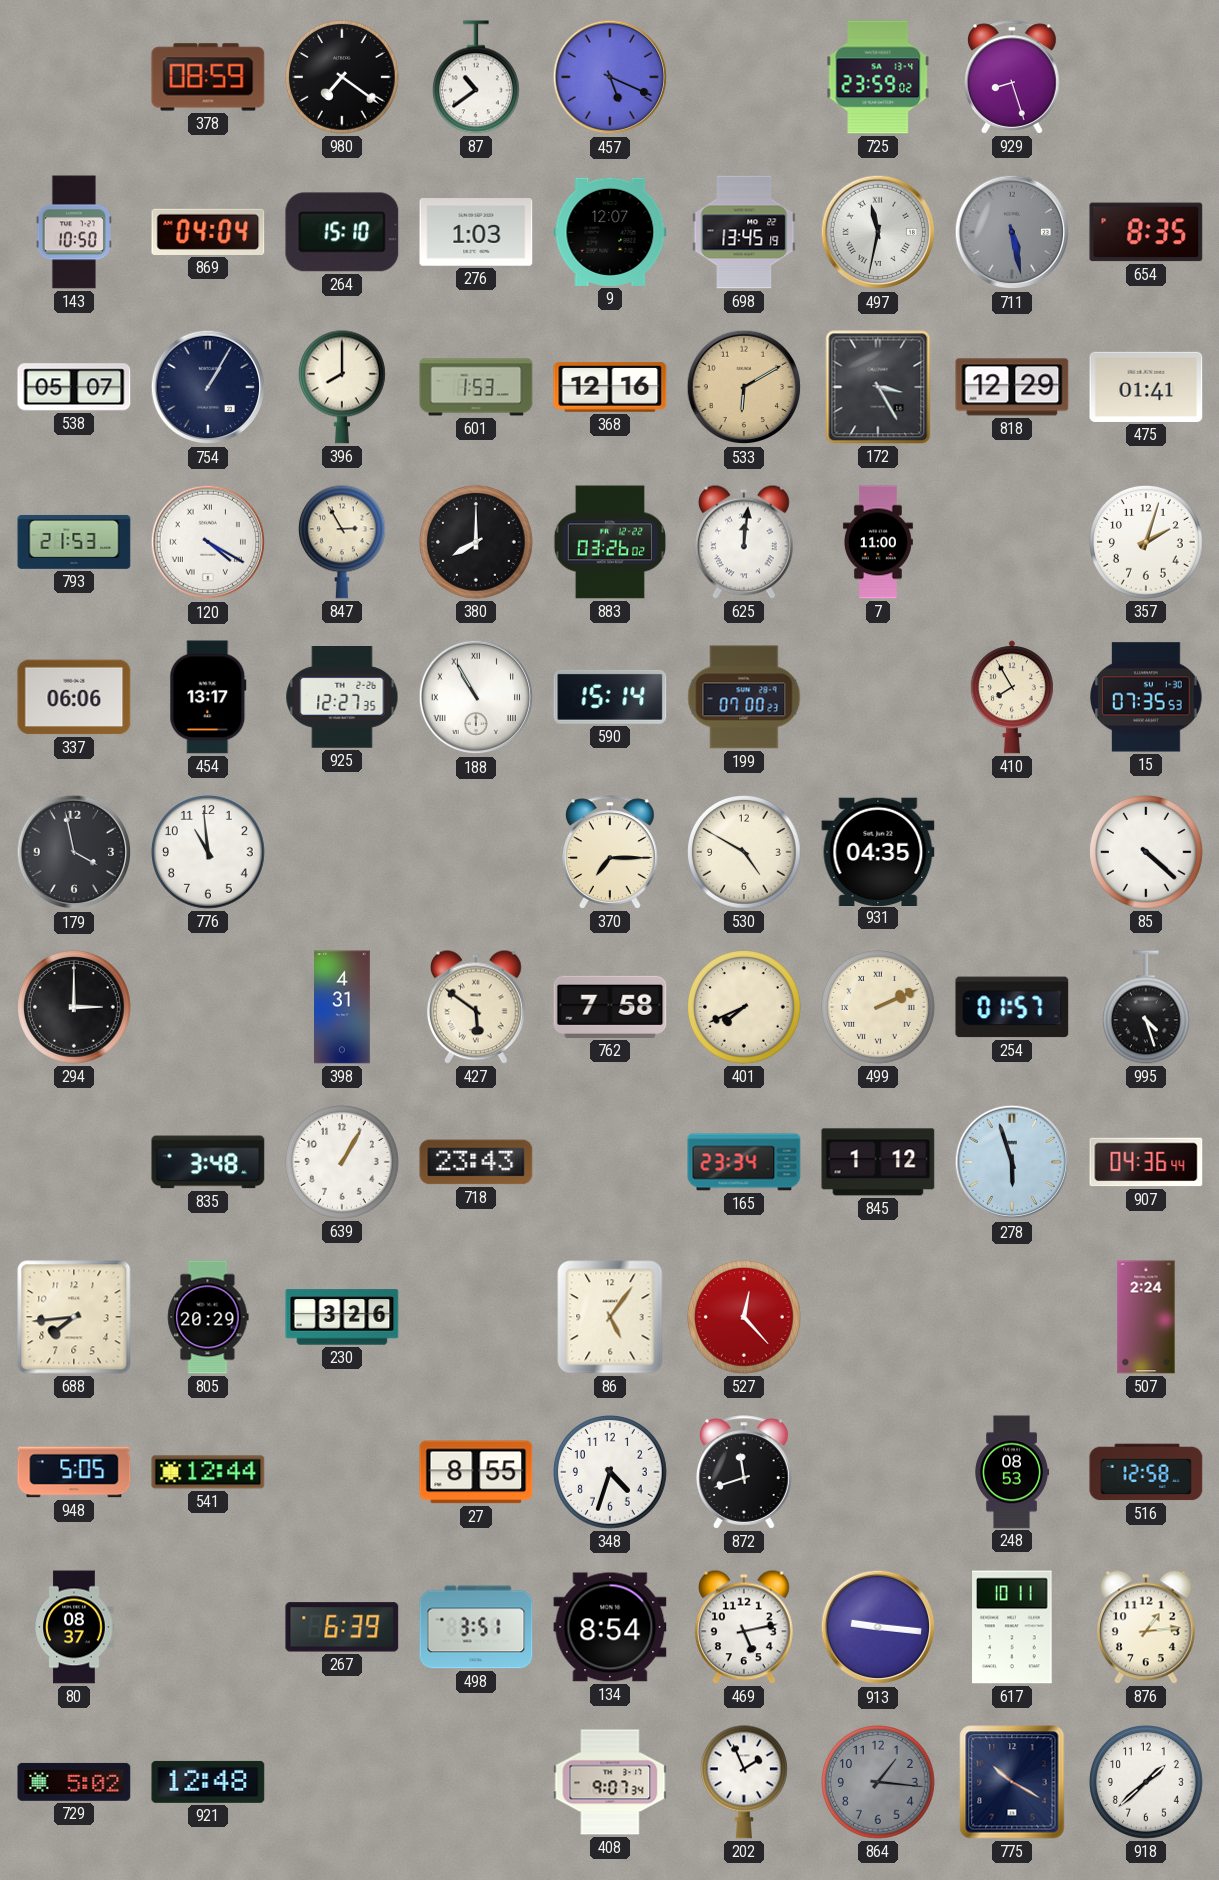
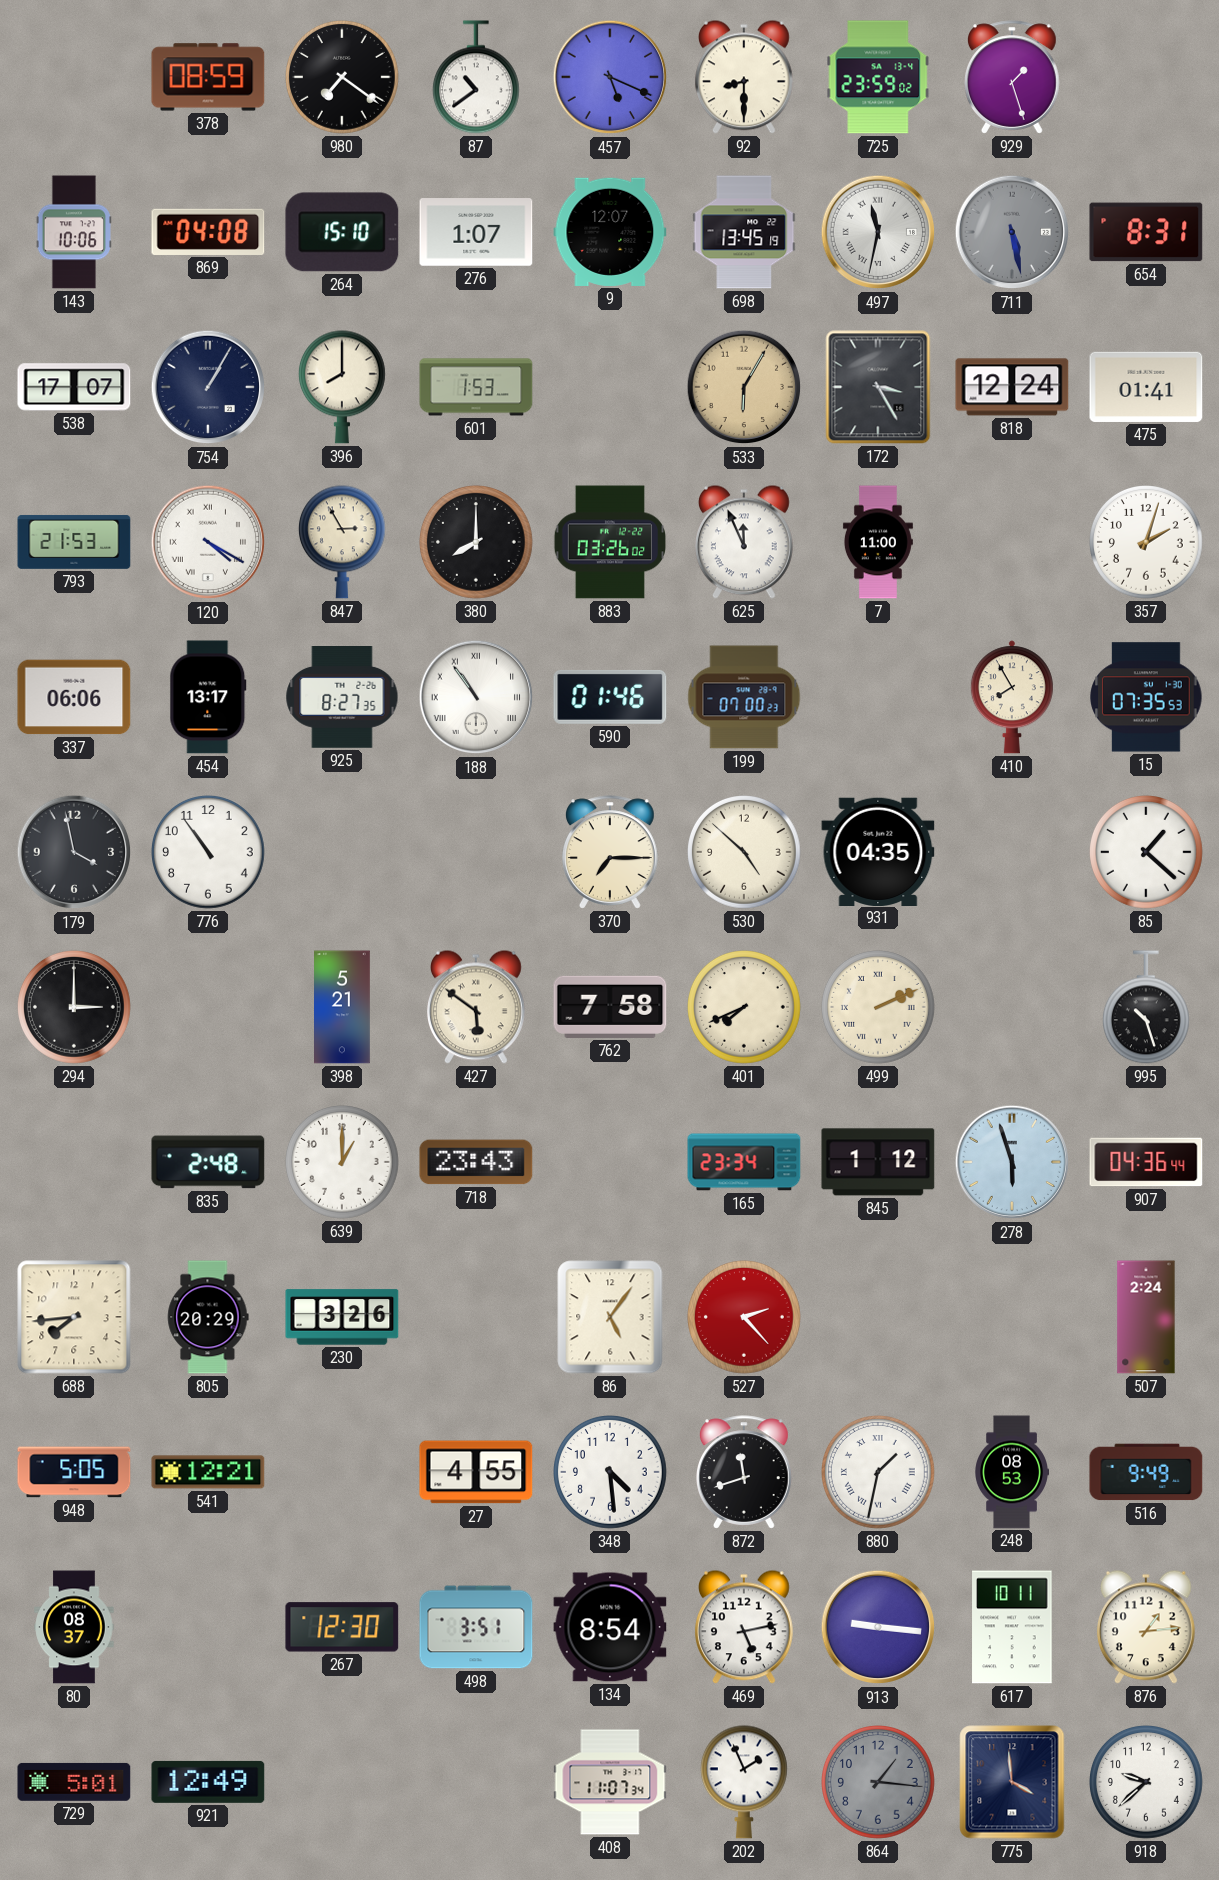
92: none -> 8:30 (744, 77)
929: 8:27 -> 1:27 (1013, 77)
143: 10:50 -> 10:06 (74, 232)
869: 04:04 -> 04:08 (208, 232)
276: 1:03 -> 1:07 (476, 232)
654: 8:35 -> 8:31 (1146, 232)
538: 05:07 -> 17:07 (74, 387)
368: 12:16 -> none (610, 387)
533: 6:10 -> 6:05 (744, 387)
818: 12:29 -> 12:24 (1012, 387)
625: 12:01 -> 11:56 (744, 542)
925: 12:27 -> 8:27 (342, 698)
188: 10:55 -> 10:54 (476, 697)
590: 15:14 -> 01:46 (610, 697)
776: 10:59 -> 10:54 (209, 853)
530: 4:50 -> 4:52 (745, 853)
85: 4:22 -> 1:22 (1147, 853)
398: 4:31 -> 5:21 (343, 1007)
254: 01:57 -> none (1012, 1007)
995: 4:27 -> 10:27 (1146, 1007)
835: 3:48 -> 2:48 (208, 1162)
639: 1:05 -> 1:00 (343, 1163)
527: 12:23 -> 2:23 (745, 1318)
541: 12:44 -> 12:21 (208, 1472)
27: 8:55 -> 4:55 (476, 1472)
348: 4:33 -> 4:29 (611, 1473)
880: none -> 1:32 (879, 1473)
516: 12:58 -> 9:49 (1146, 1472)
267: 6:39 -> 12:30 (342, 1627)
729: 5:02 -> 5:01 (74, 1782)
921: 12:48 -> 12:49 (208, 1782)
408: 9:07 -> 11:07 (610, 1782)
775: 10:20 -> 3:59 (1012, 1782)
918: 1:38 -> 9:38 (1147, 1783)
